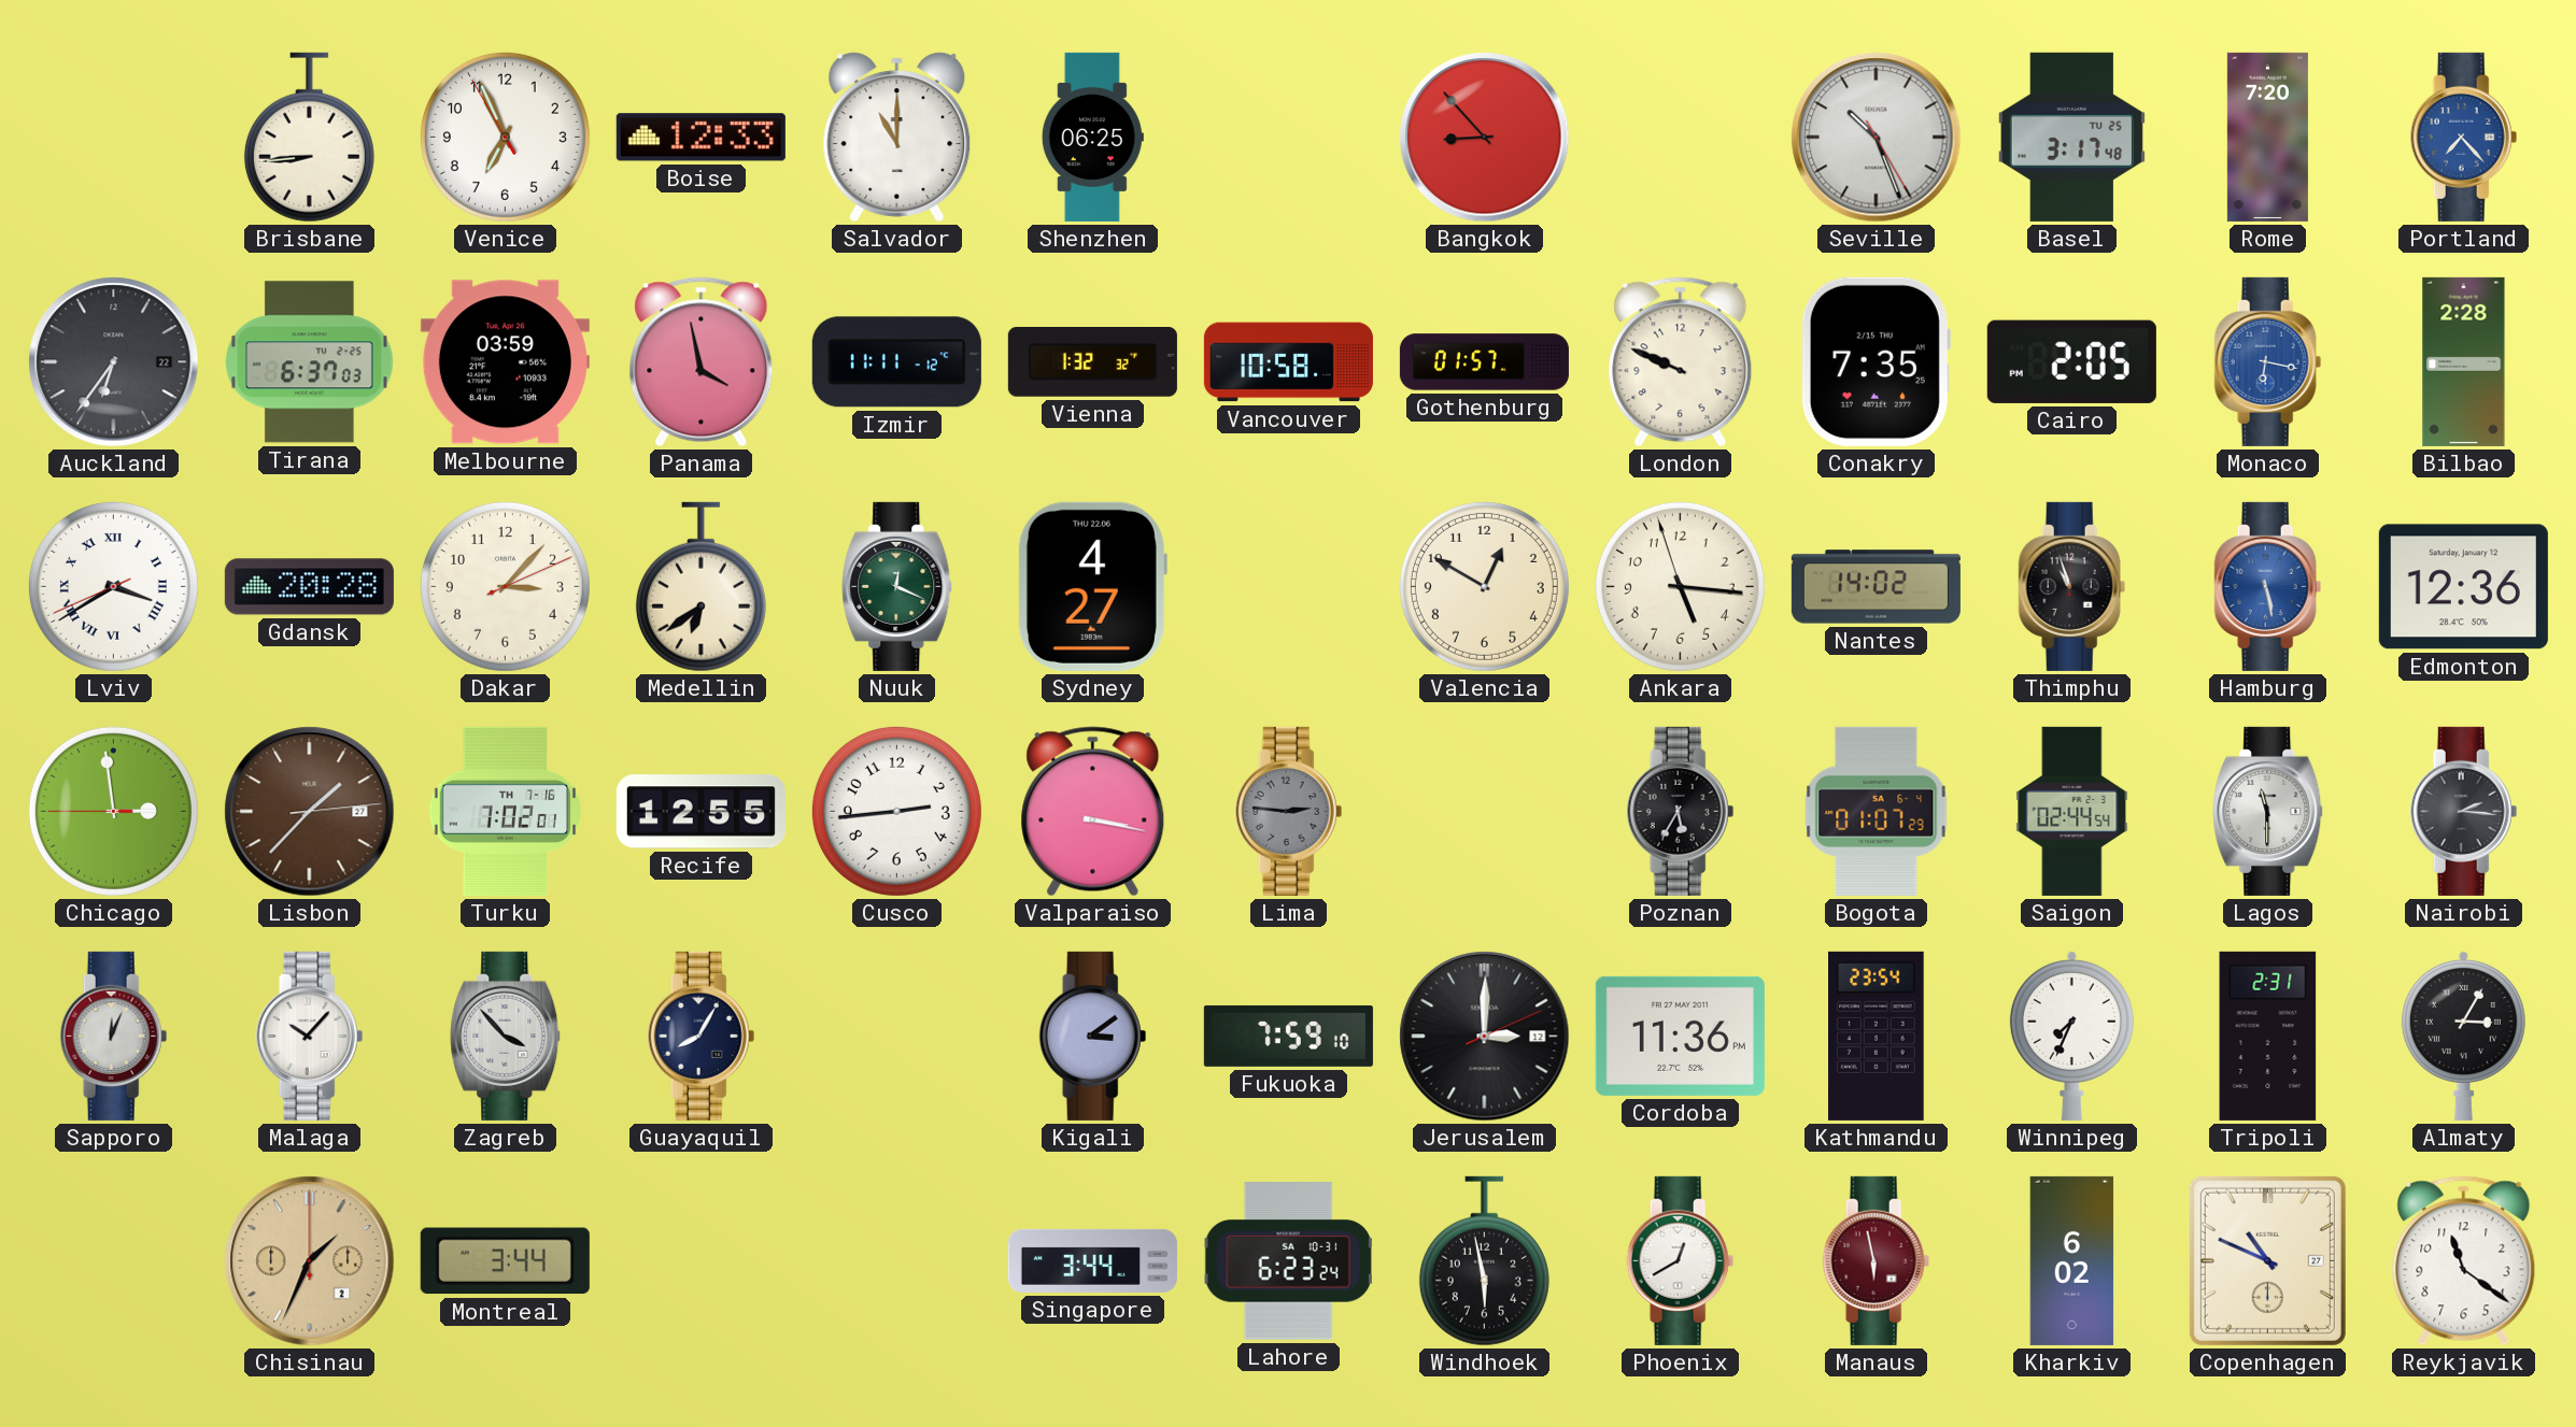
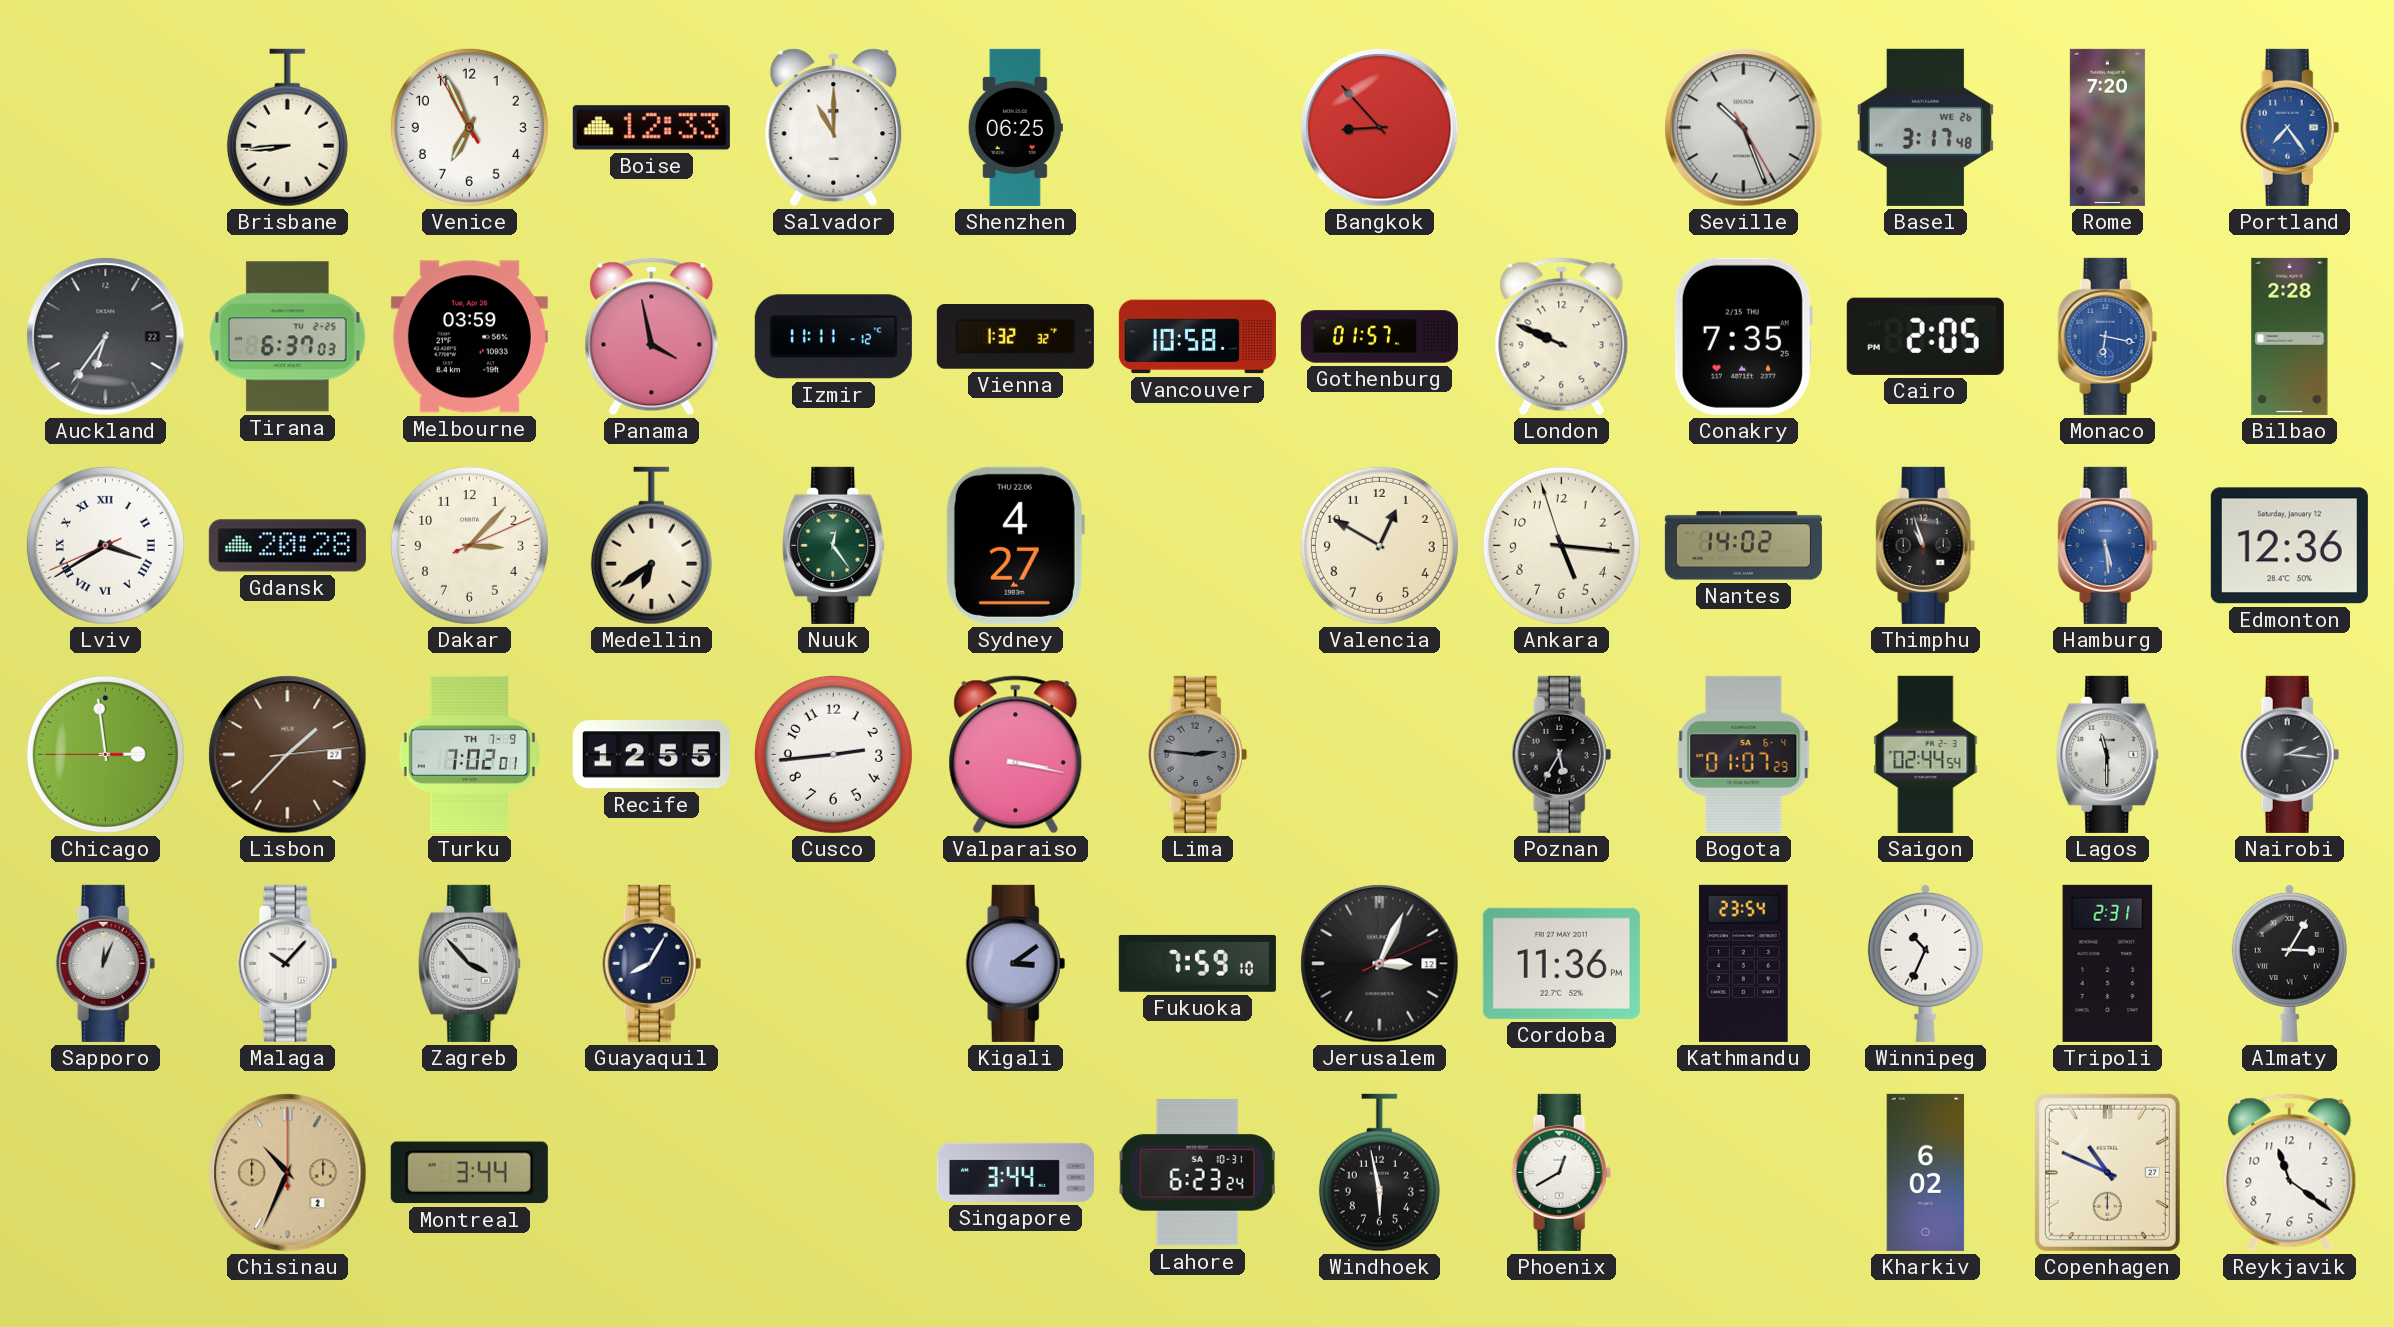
Basel date: TU 25 -> WE 26 (1925, 127)
Portland: 7:23 -> 7:24 (2290, 127)
Nuuk: 12:19 -> 12:24 (834, 545)
Hamburg: 5:28 -> 5:29 (2108, 545)
Turku date: TH 7-16 -> TH 7-9 (469, 754)
Jerusalem: 3:00 -> 3:04 (1380, 964)
Winnipeg: 7:34 -> 10:34 (1925, 963)
Chisinau: 1:34 -> 10:34 (288, 1173)
Manaus: 5:58 -> none (1877, 1260)
